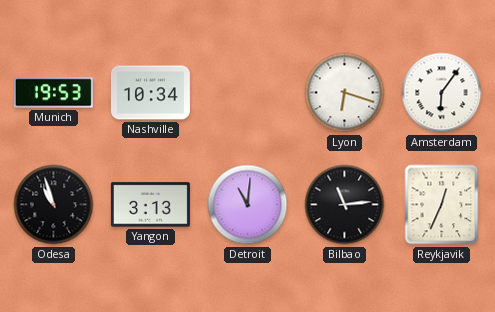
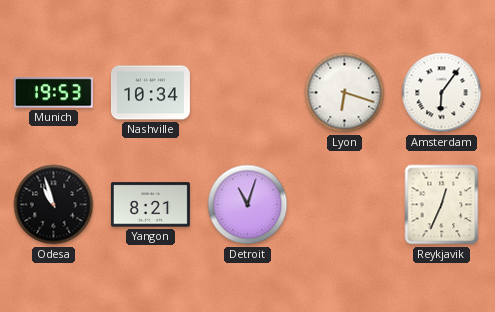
Yangon: 3:13 -> 8:21 (150, 205)
Detroit: 11:01 -> 11:03 (248, 205)
Bilbao: 11:14 -> none (345, 205)
